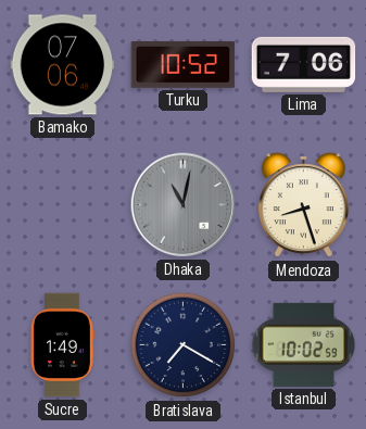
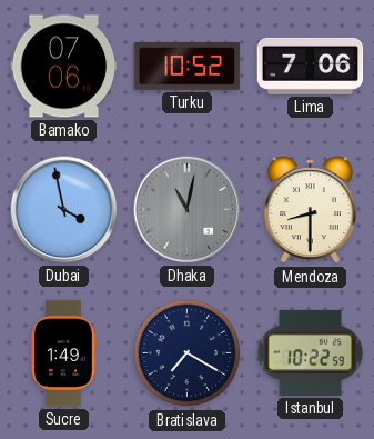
Dubai: none -> 3:58 (64, 210)
Mendoza: 8:27 -> 8:30 (310, 210)
Istanbul: 10:02 -> 10:22 (311, 352)
